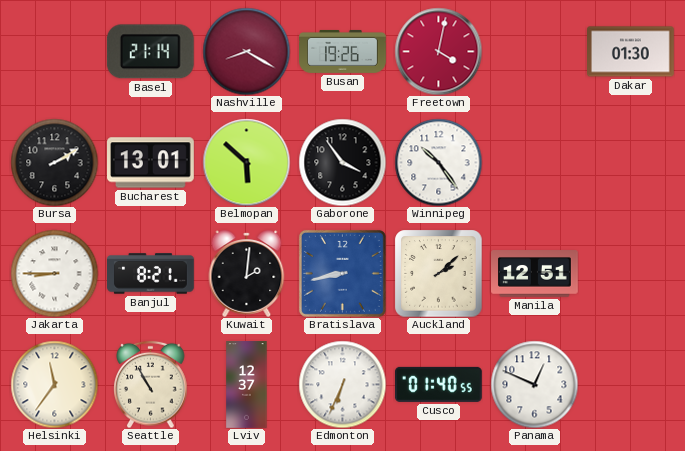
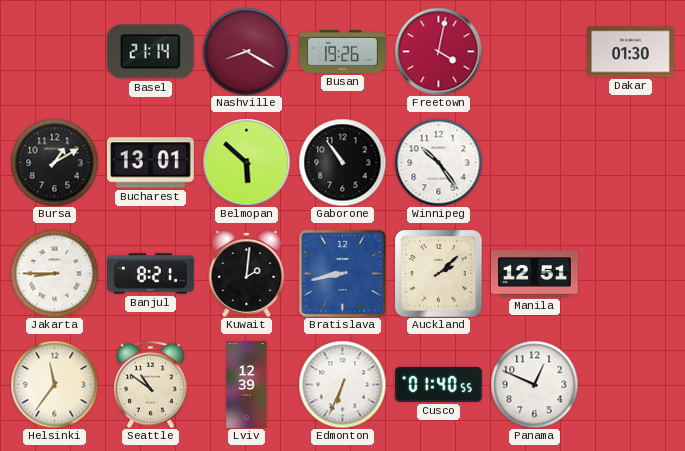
Bursa: 2:10 -> 1:10 (54, 162)
Gaborone: 3:54 -> 10:54 (342, 162)
Seattle: 10:55 -> 10:51 (151, 384)
Lviv: 12:37 -> 12:39 (247, 385)
